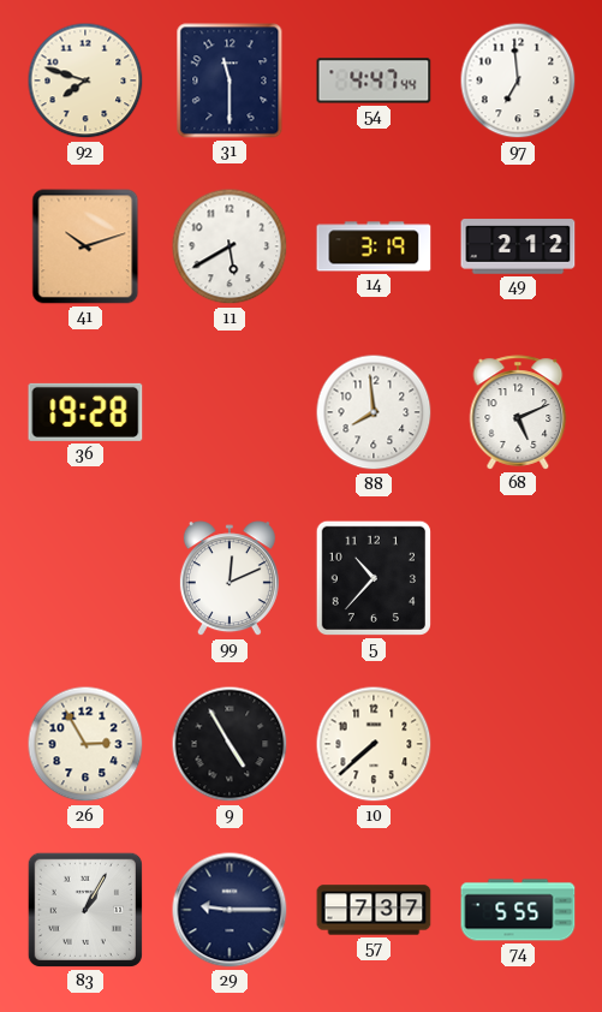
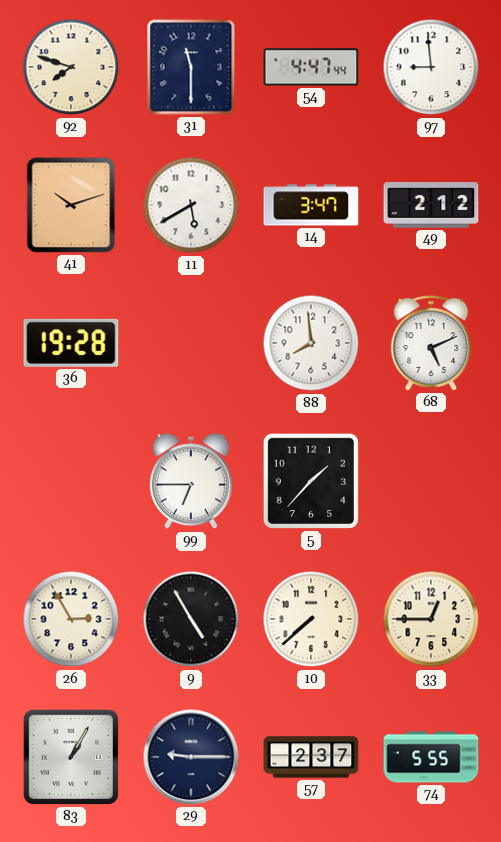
97: 6:59 -> 8:59 (431, 67)
14: 3:19 -> 3:47 (311, 205)
99: 12:11 -> 6:45 (191, 482)
5: 10:37 -> 1:37 (311, 481)
33: none -> 12:45 (431, 619)
57: 7:37 -> 2:37 (311, 757)
